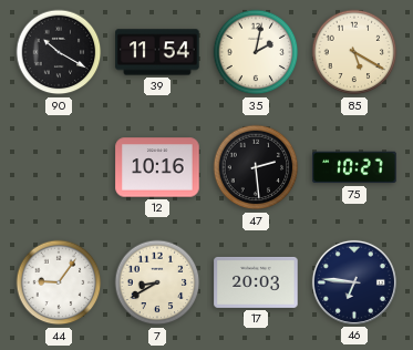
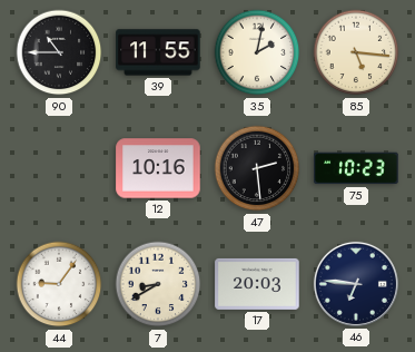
90: 10:20 -> 10:45 (59, 52)
39: 11:54 -> 11:55 (158, 52)
85: 5:20 -> 5:16 (356, 52)
75: 10:27 -> 10:23 (356, 168)
